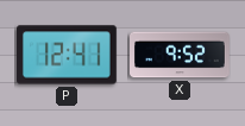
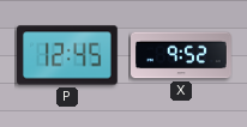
P: 12:41 -> 12:45 (68, 55)
